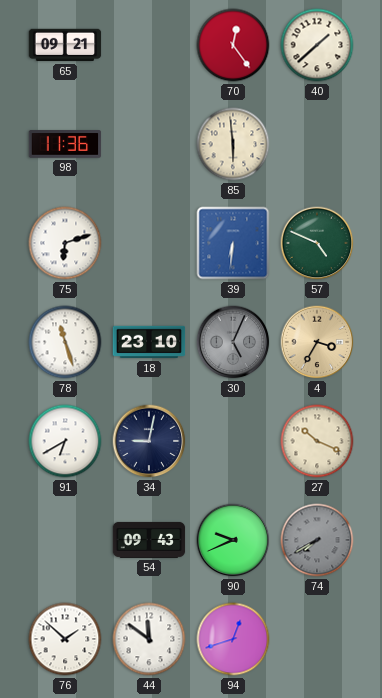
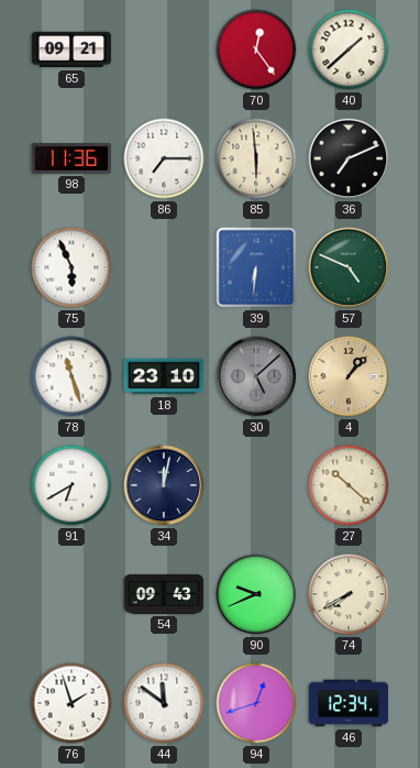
86: none -> 7:15 (164, 158)
36: none -> 7:11 (349, 158)
75: 6:12 -> 5:56 (71, 267)
30: 5:04 -> 5:08 (256, 376)
4: 3:35 -> 1:07 (349, 376)
34: 9:02 -> 12:02 (164, 485)
27: 10:19 -> 10:22 (349, 485)
74 dial: grey -> cream (349, 594)
76: 1:52 -> 1:57 (71, 703)
46: none -> 12:34 (349, 703)
